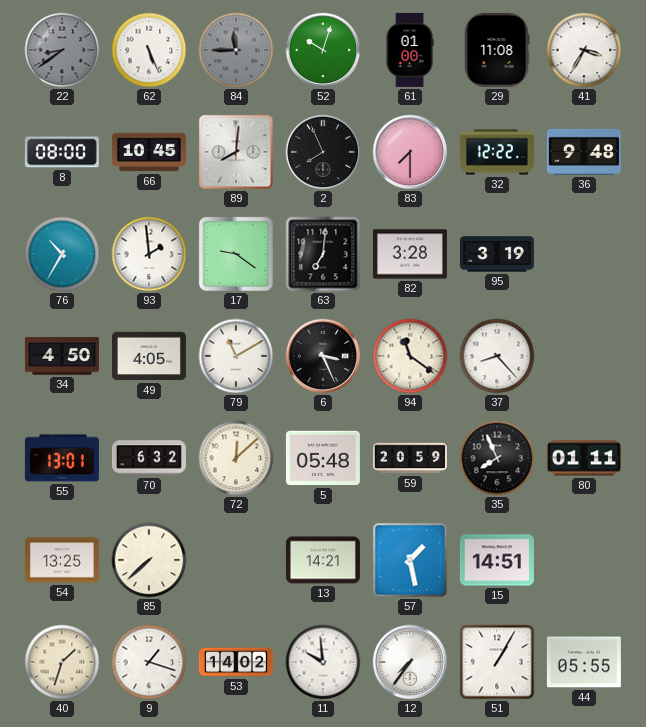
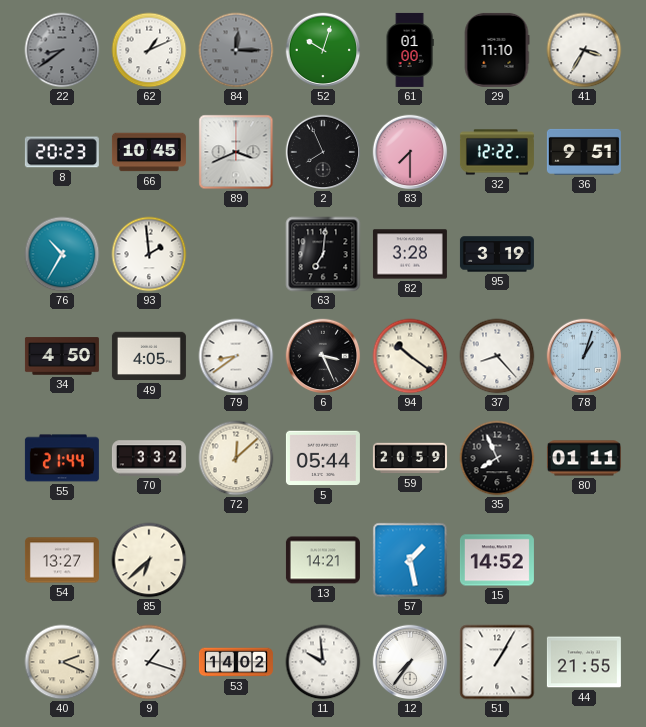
62: 5:26 -> 1:11 (149, 50)
84: 11:45 -> 12:15 (236, 50)
29: 11:08 -> 11:10 (497, 50)
8: 08:00 -> 20:23 (62, 152)
89: 8:01 -> 3:41 (236, 152)
36: 9:48 -> 9:51 (584, 152)
17: 9:21 -> none (236, 254)
79: 11:10 -> 8:39 (236, 356)
94: 11:21 -> 10:21 (410, 356)
78: none -> 1:03 (584, 356)
55: 13:01 -> 21:44 (62, 458)
70: 6:32 -> 3:32 (149, 458)
5: 05:48 -> 05:44 (323, 458)
54: 13:25 -> 13:27 (62, 560)
85: 7:38 -> 6:38 (149, 560)
15: 14:51 -> 14:52 (497, 560)
40: 1:33 -> 2:19 (62, 662)
44: 05:55 -> 21:55 (584, 662)
